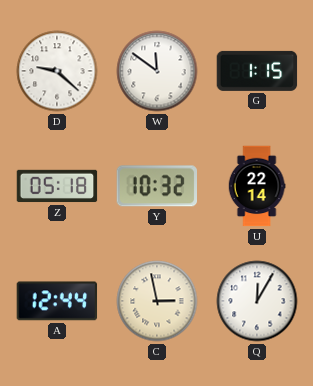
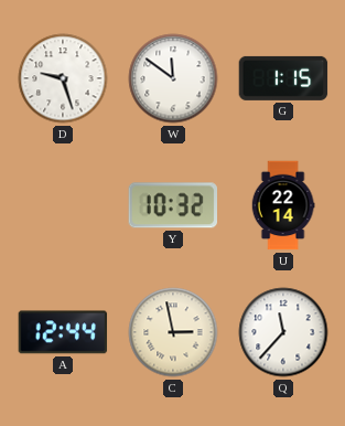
D: 9:22 -> 9:27 (63, 78)
Z: 05:18 -> none (57, 186)
Q: 12:05 -> 11:37 (283, 332)
